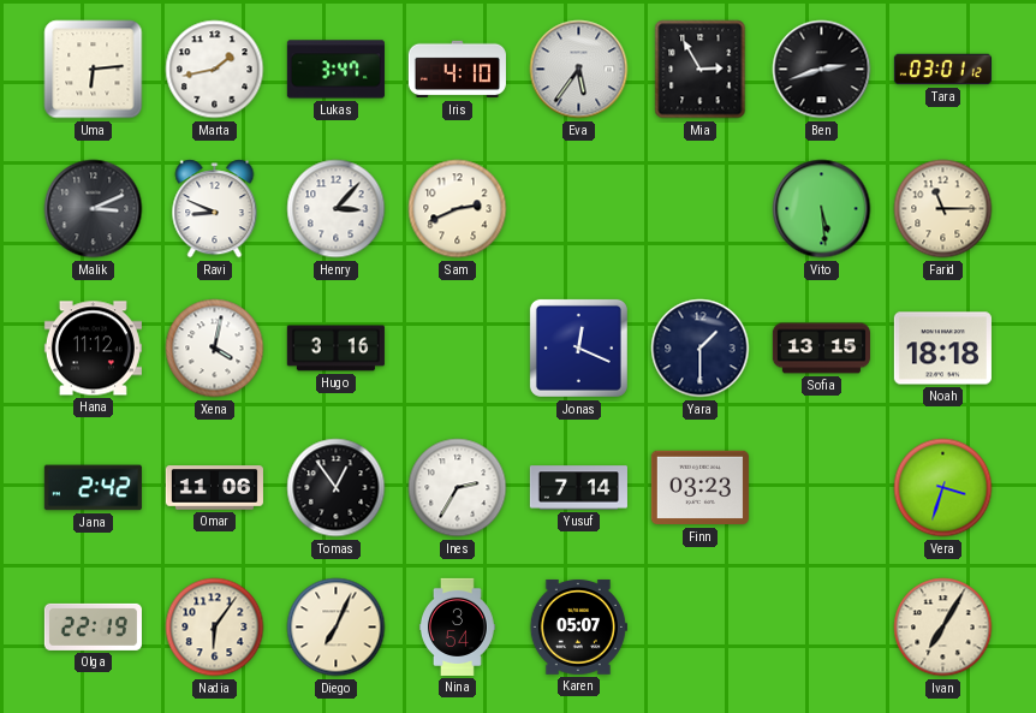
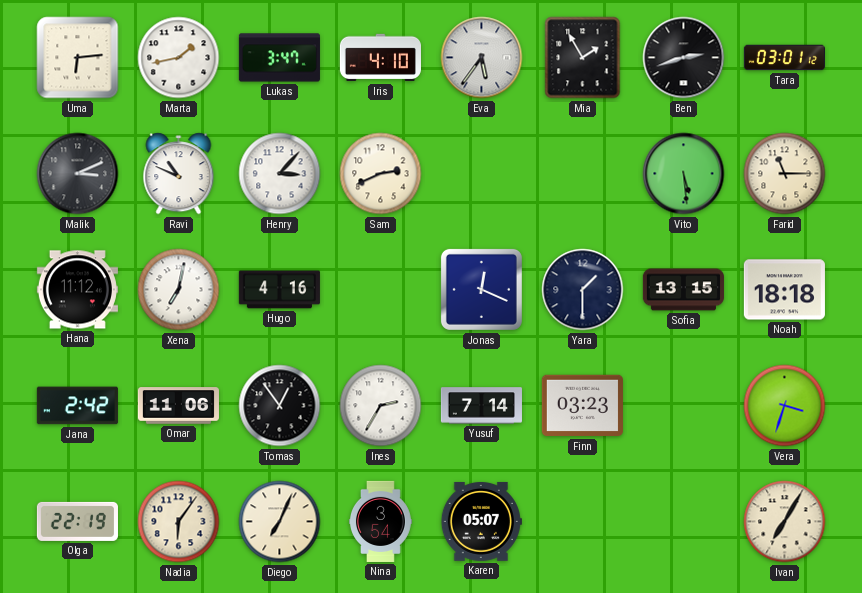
Mia: 2:55 -> 1:55 (583, 58)
Ravi: 8:49 -> 10:49 (179, 174)
Xena: 4:02 -> 7:02 (179, 290)
Hugo: 3:16 -> 4:16 (279, 290)
